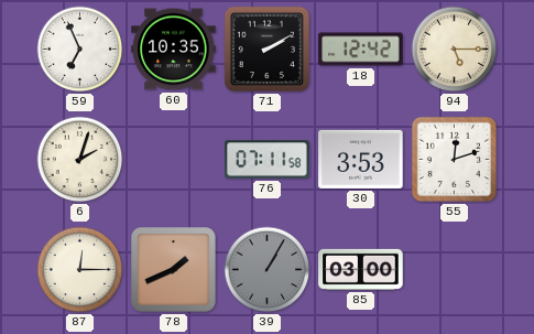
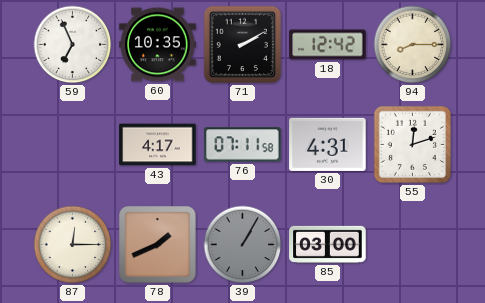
94: 5:15 -> 8:15 (413, 45)
6: 2:03 -> none (80, 160)
43: none -> 4:17 (158, 145)
30: 3:53 -> 4:31 (328, 144)
